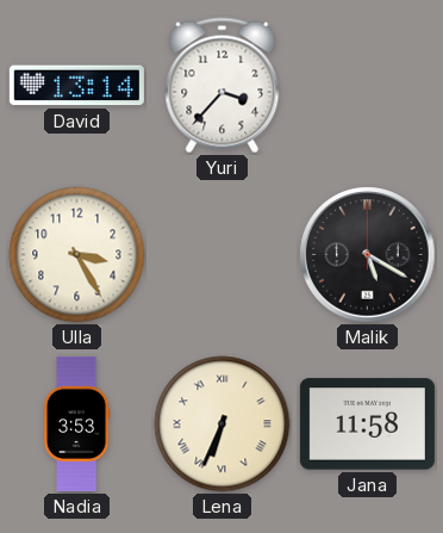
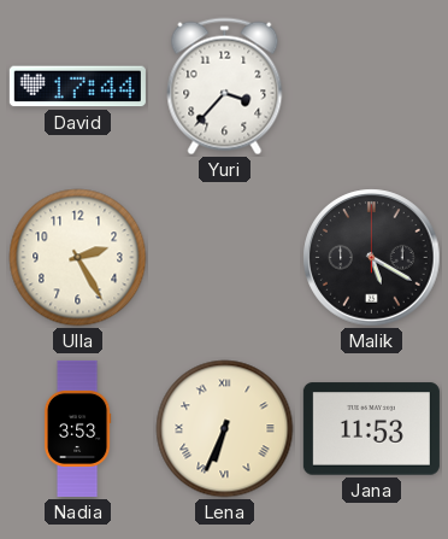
David: 13:14 -> 17:44 (77, 87)
Ulla: 3:25 -> 2:25 (78, 258)
Jana: 11:58 -> 11:53 (371, 429)
